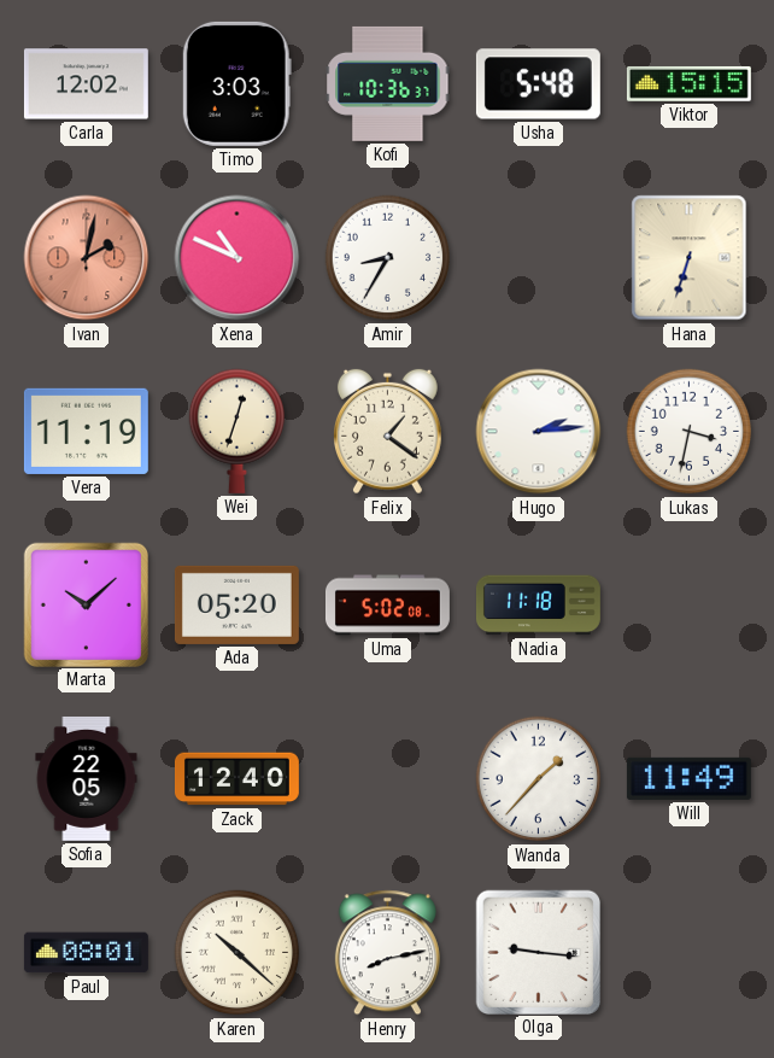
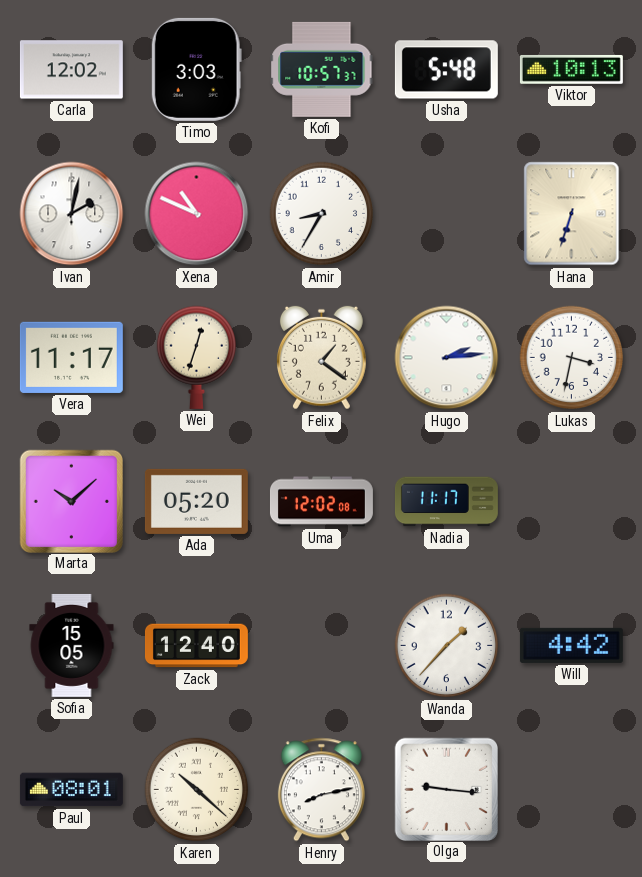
Kofi: 10:36 -> 10:57 (322, 69)
Viktor: 15:15 -> 10:13 (571, 70)
Ivan dial: salmon -> white (72, 214)
Vera: 11:19 -> 11:17 (71, 357)
Uma: 5:02 -> 12:02 (321, 502)
Nadia: 11:18 -> 11:17 (446, 502)
Sofia: 22:05 -> 15:05 (72, 645)
Will: 11:49 -> 4:42 (571, 645)
